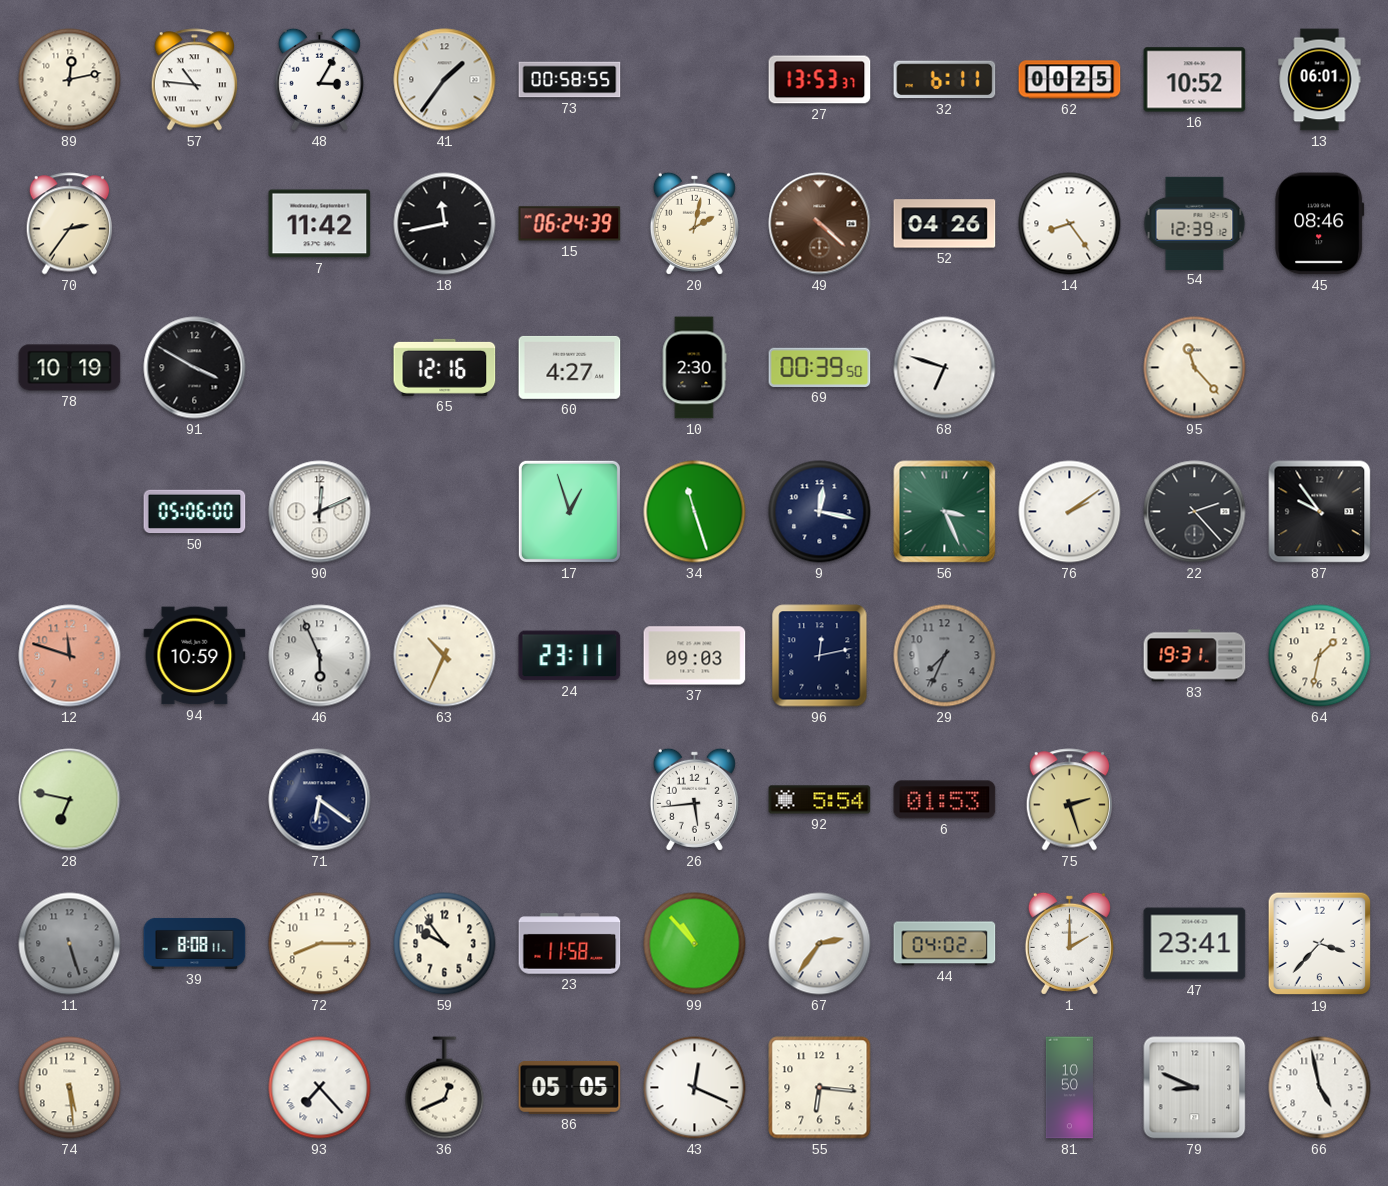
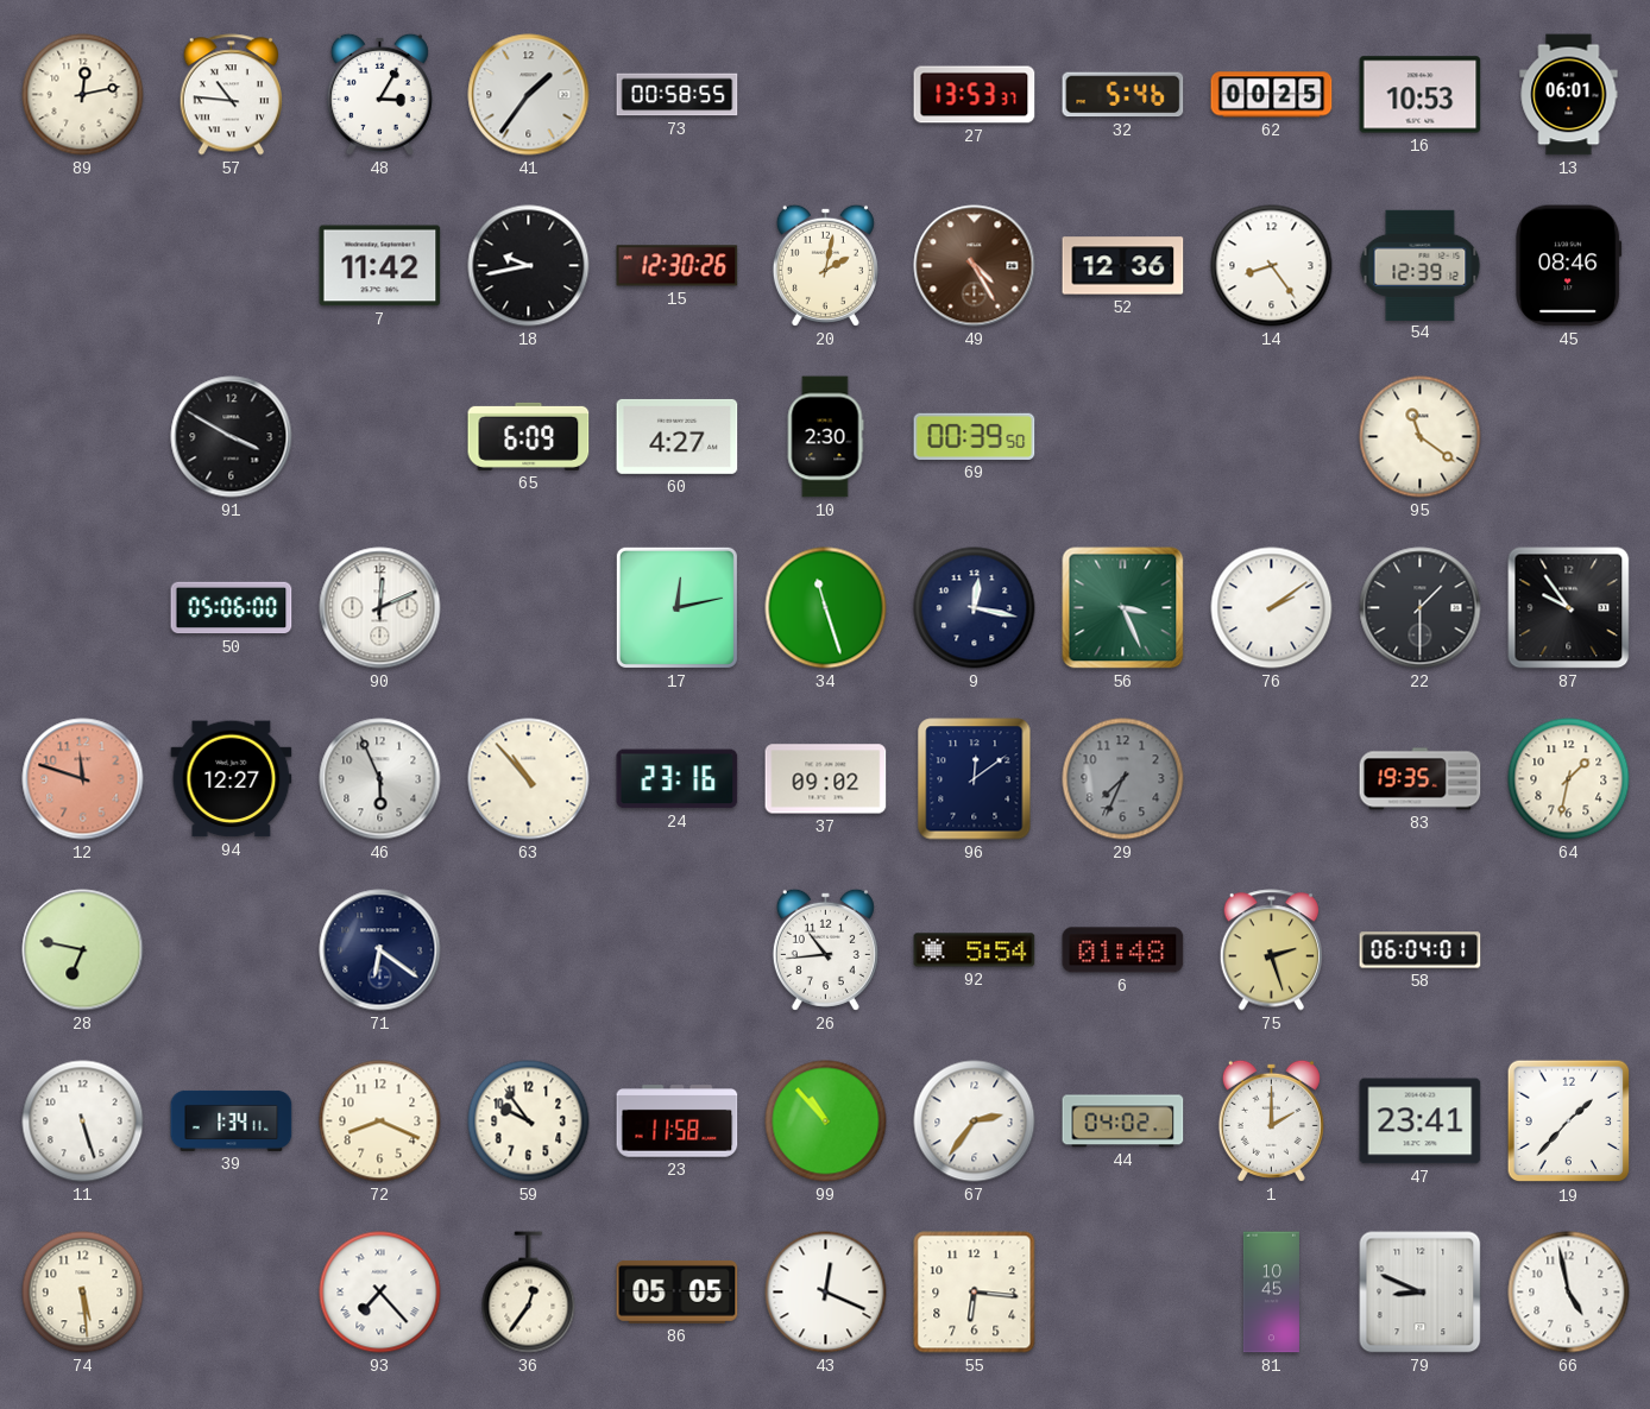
32: 6:11 -> 5:46 (1123, 95)
16: 10:52 -> 10:53 (1421, 95)
70: 2:36 -> none (70, 224)
18: 11:43 -> 9:43 (529, 266)
15: 06:24 -> 12:30 (678, 266)
49: 4:22 -> 4:25 (975, 266)
52: 04:26 -> 12:36 (1123, 266)
78: 10:19 -> none (70, 368)
65: 12:16 -> 6:09 (529, 436)
68: 6:48 -> none (945, 368)
95: 11:23 -> 11:21 (1421, 437)
17: 12:57 -> 12:13 (676, 607)
22: 2:23 -> 1:30 (1421, 608)
94: 10:59 -> 12:27 (232, 779)
63: 10:34 -> 10:53 (529, 779)
24: 23:11 -> 23:16 (678, 779)
37: 09:03 -> 09:02 (826, 779)
96: 12:13 -> 12:09 (975, 779)
83: 19:31 -> 19:35 (1421, 779)
26: 5:44 -> 10:44 (825, 949)
6: 01:53 -> 01:48 (1123, 950)
58: none -> 06:04 (1421, 950)
11 dial: grey -> white (83, 1121)
39: 8:08 -> 1:34 (232, 1120)
72: 8:15 -> 8:19 (380, 1121)
19: 3:37 -> 1:37 (1569, 1121)
36: 12:41 -> 12:36 (529, 1293)
81: 10:50 -> 10:45 (1271, 1293)
